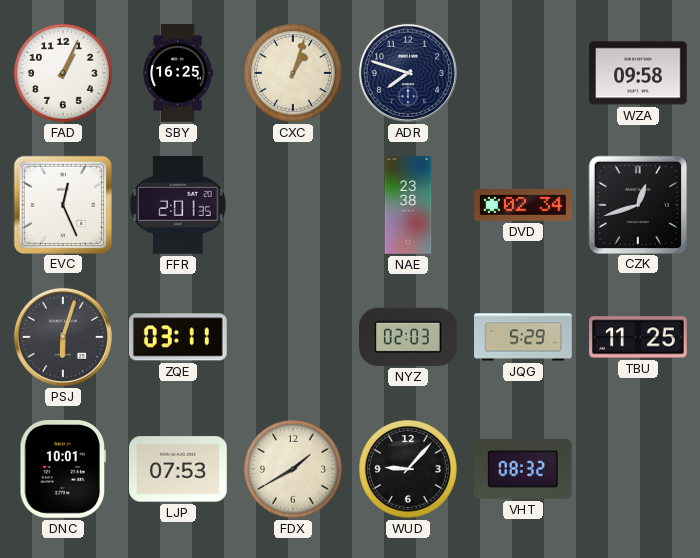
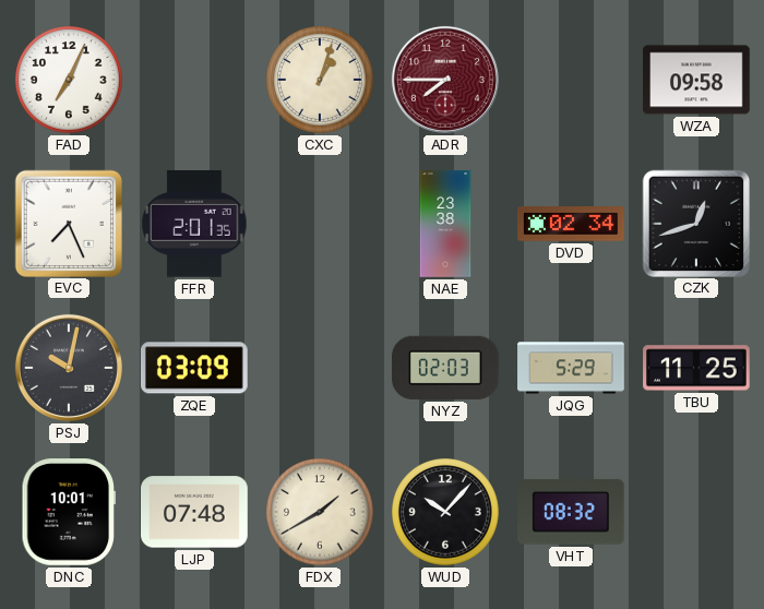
FAD: 1:04 -> 7:04 (70, 81)
SBY: 16:25 -> none (178, 73)
ADR: 7:48 -> 7:45 (445, 80)
ADR dial: navy -> burgundy (445, 80)
EVC: 12:26 -> 7:26 (68, 223)
PSJ: 6:03 -> 10:02 (69, 368)
ZQE: 03:11 -> 03:09 (195, 368)
LJP: 07:53 -> 07:48 (194, 512)
WUD: 9:07 -> 10:07 (446, 513)
